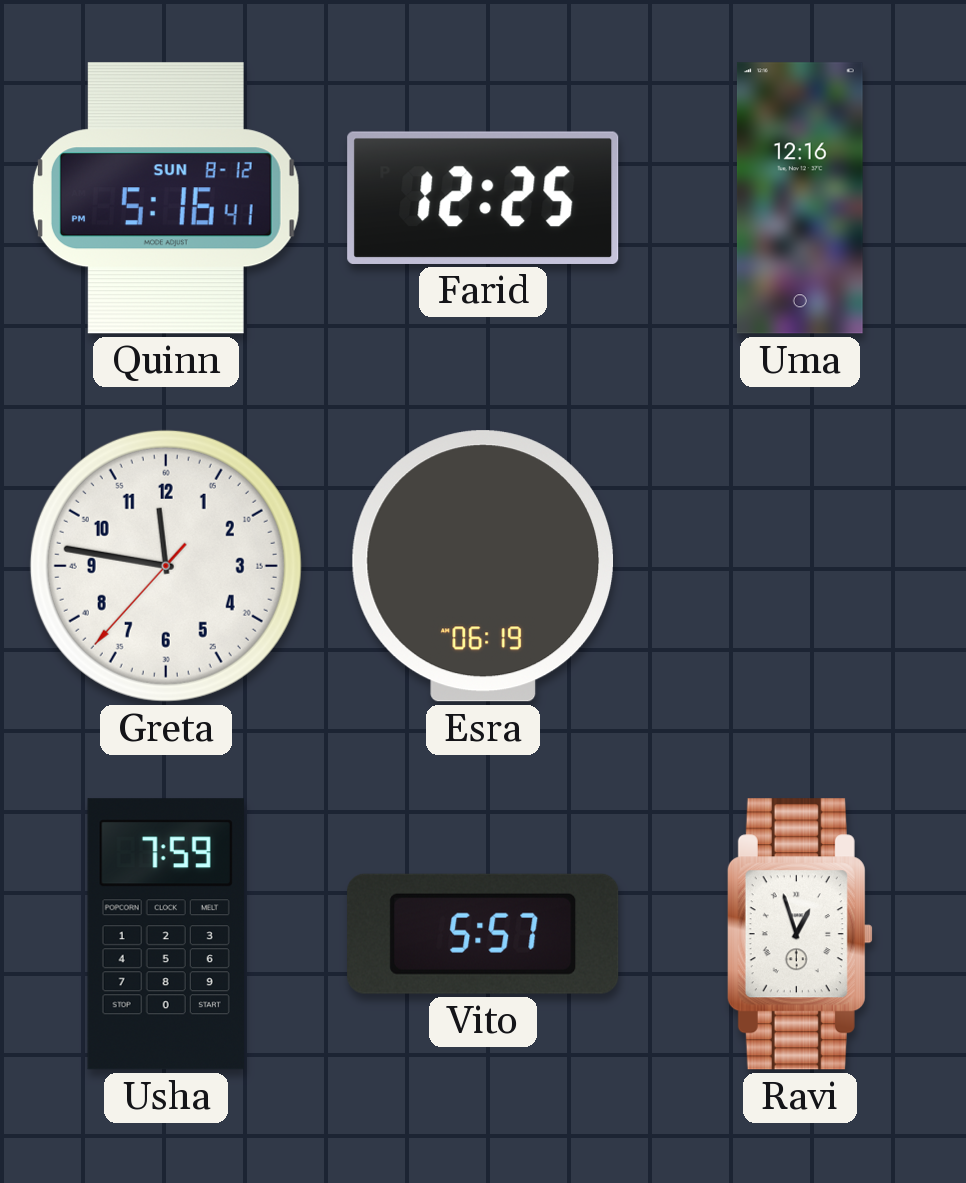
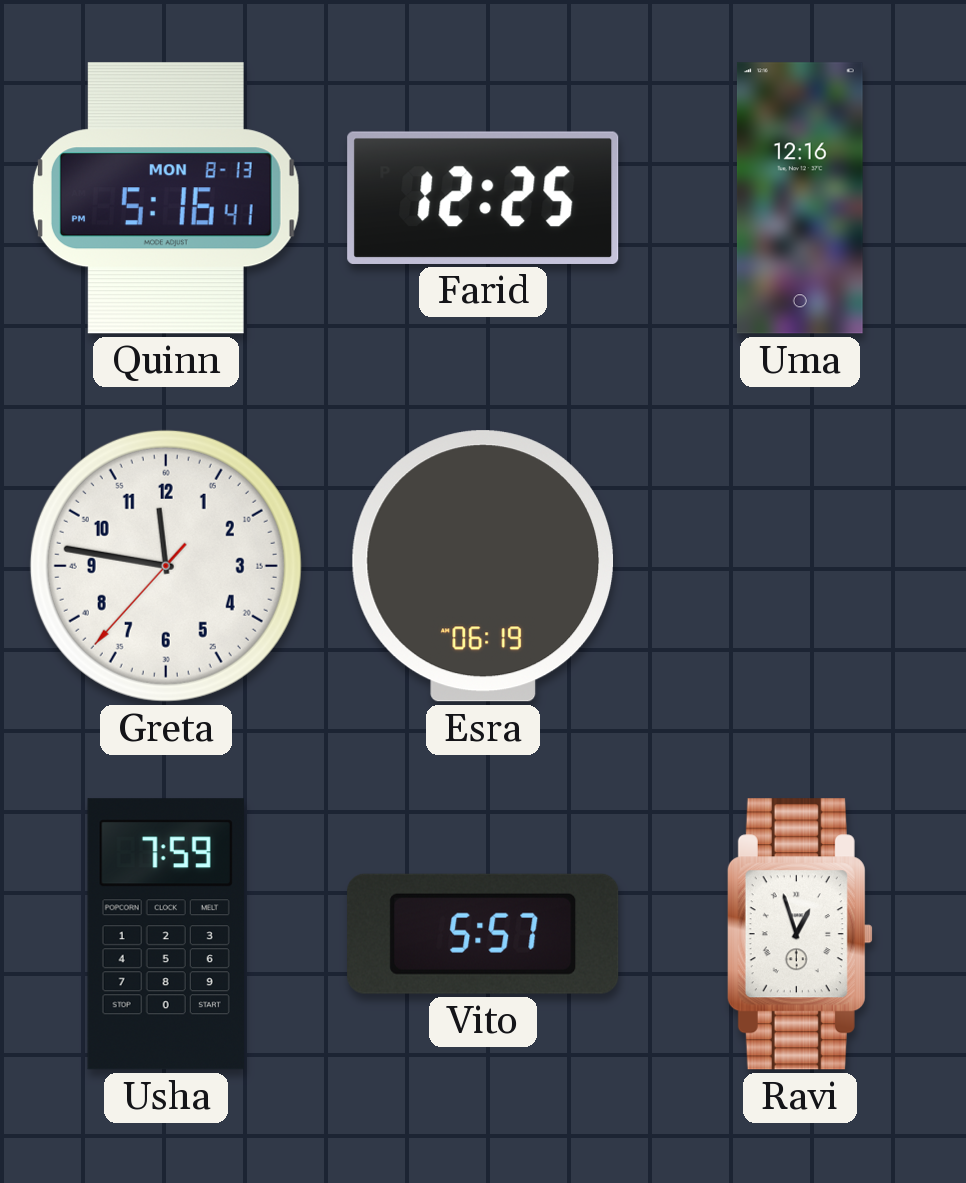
Quinn date: SUN 8-12 -> MON 8-13 (166, 198)
